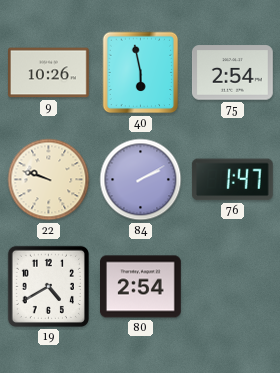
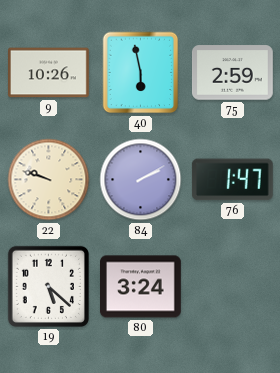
75: 2:54 -> 2:59 (233, 73)
19: 4:40 -> 5:22 (48, 286)
80: 2:54 -> 3:24 (141, 287)
